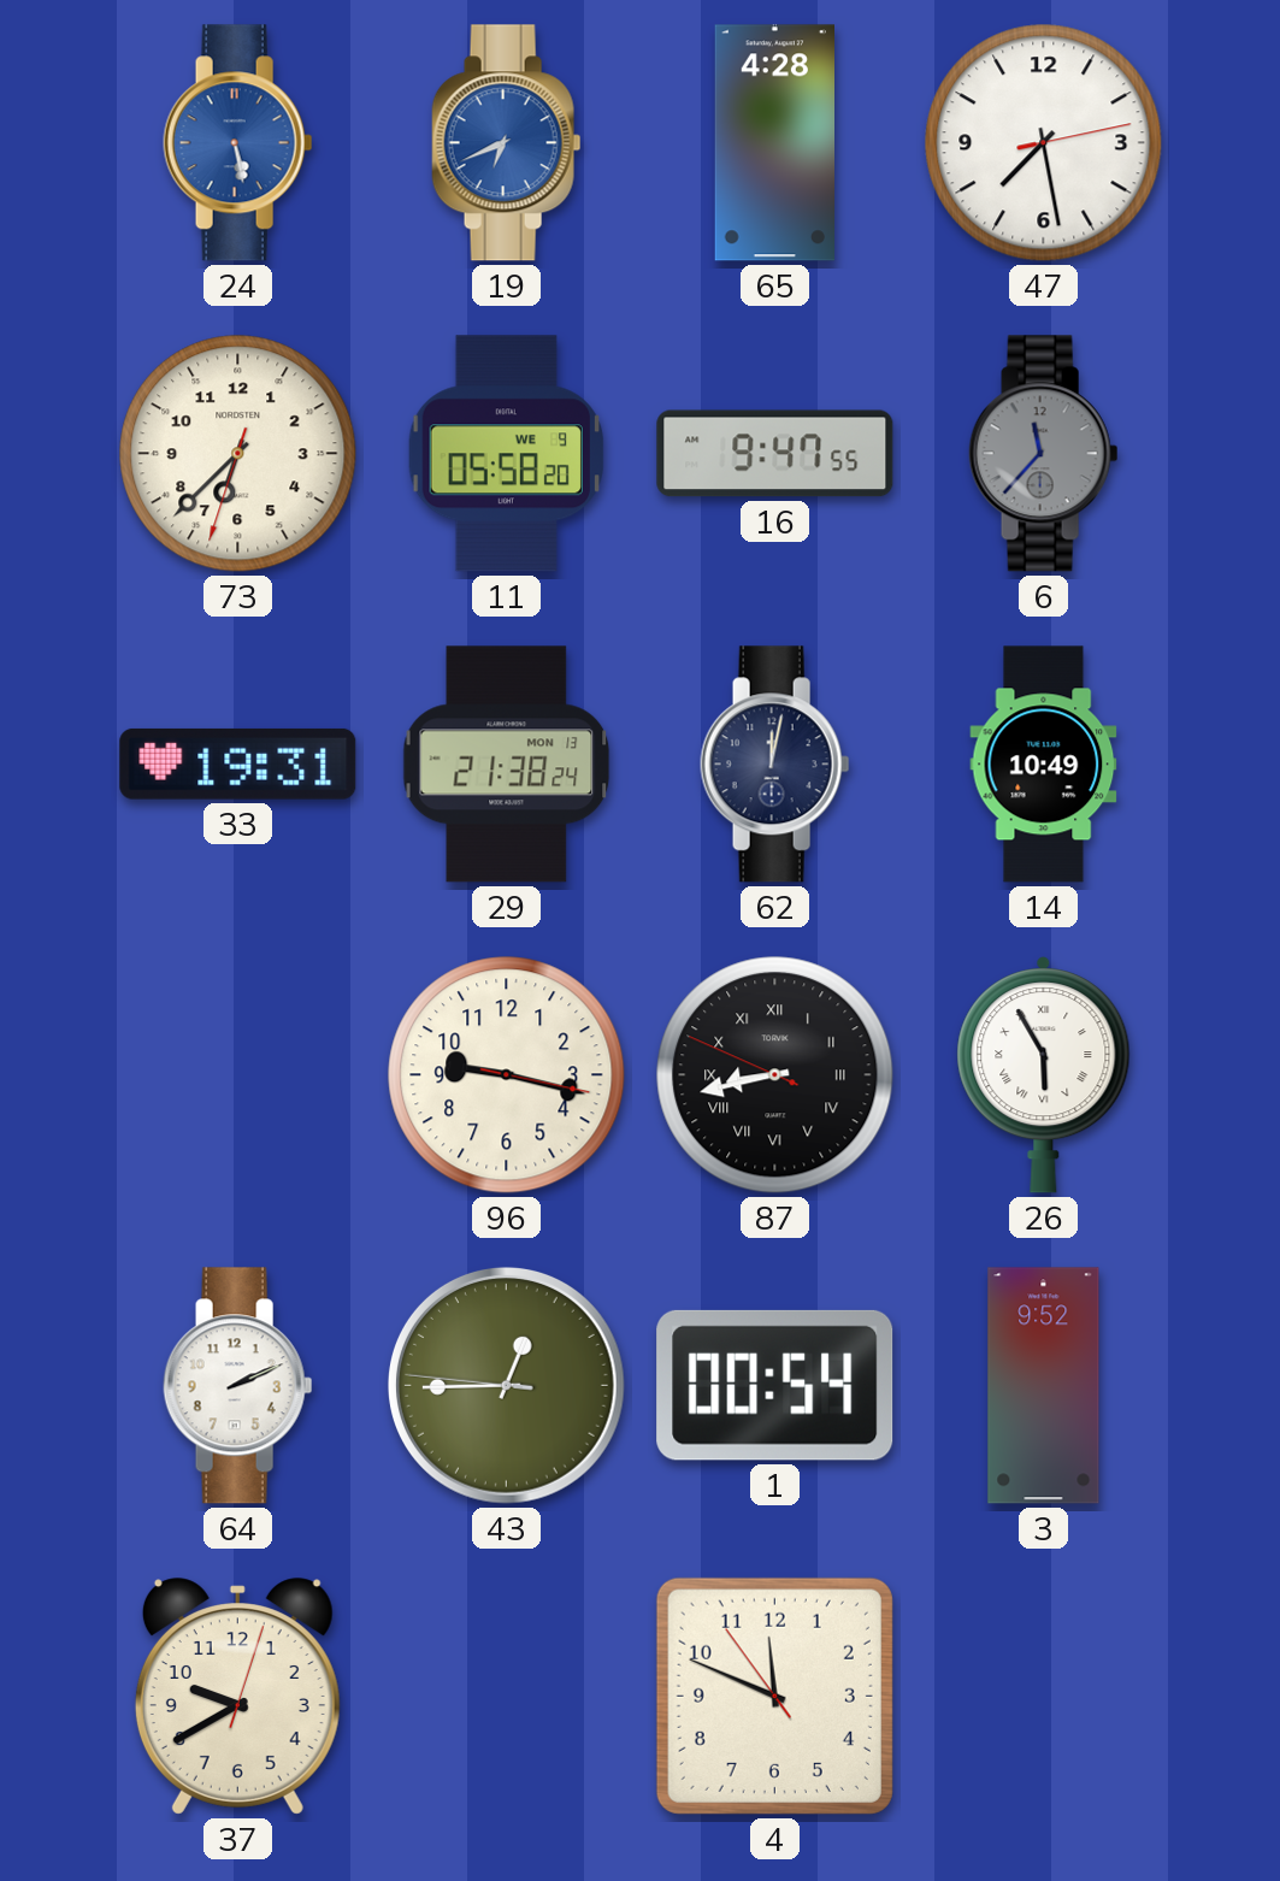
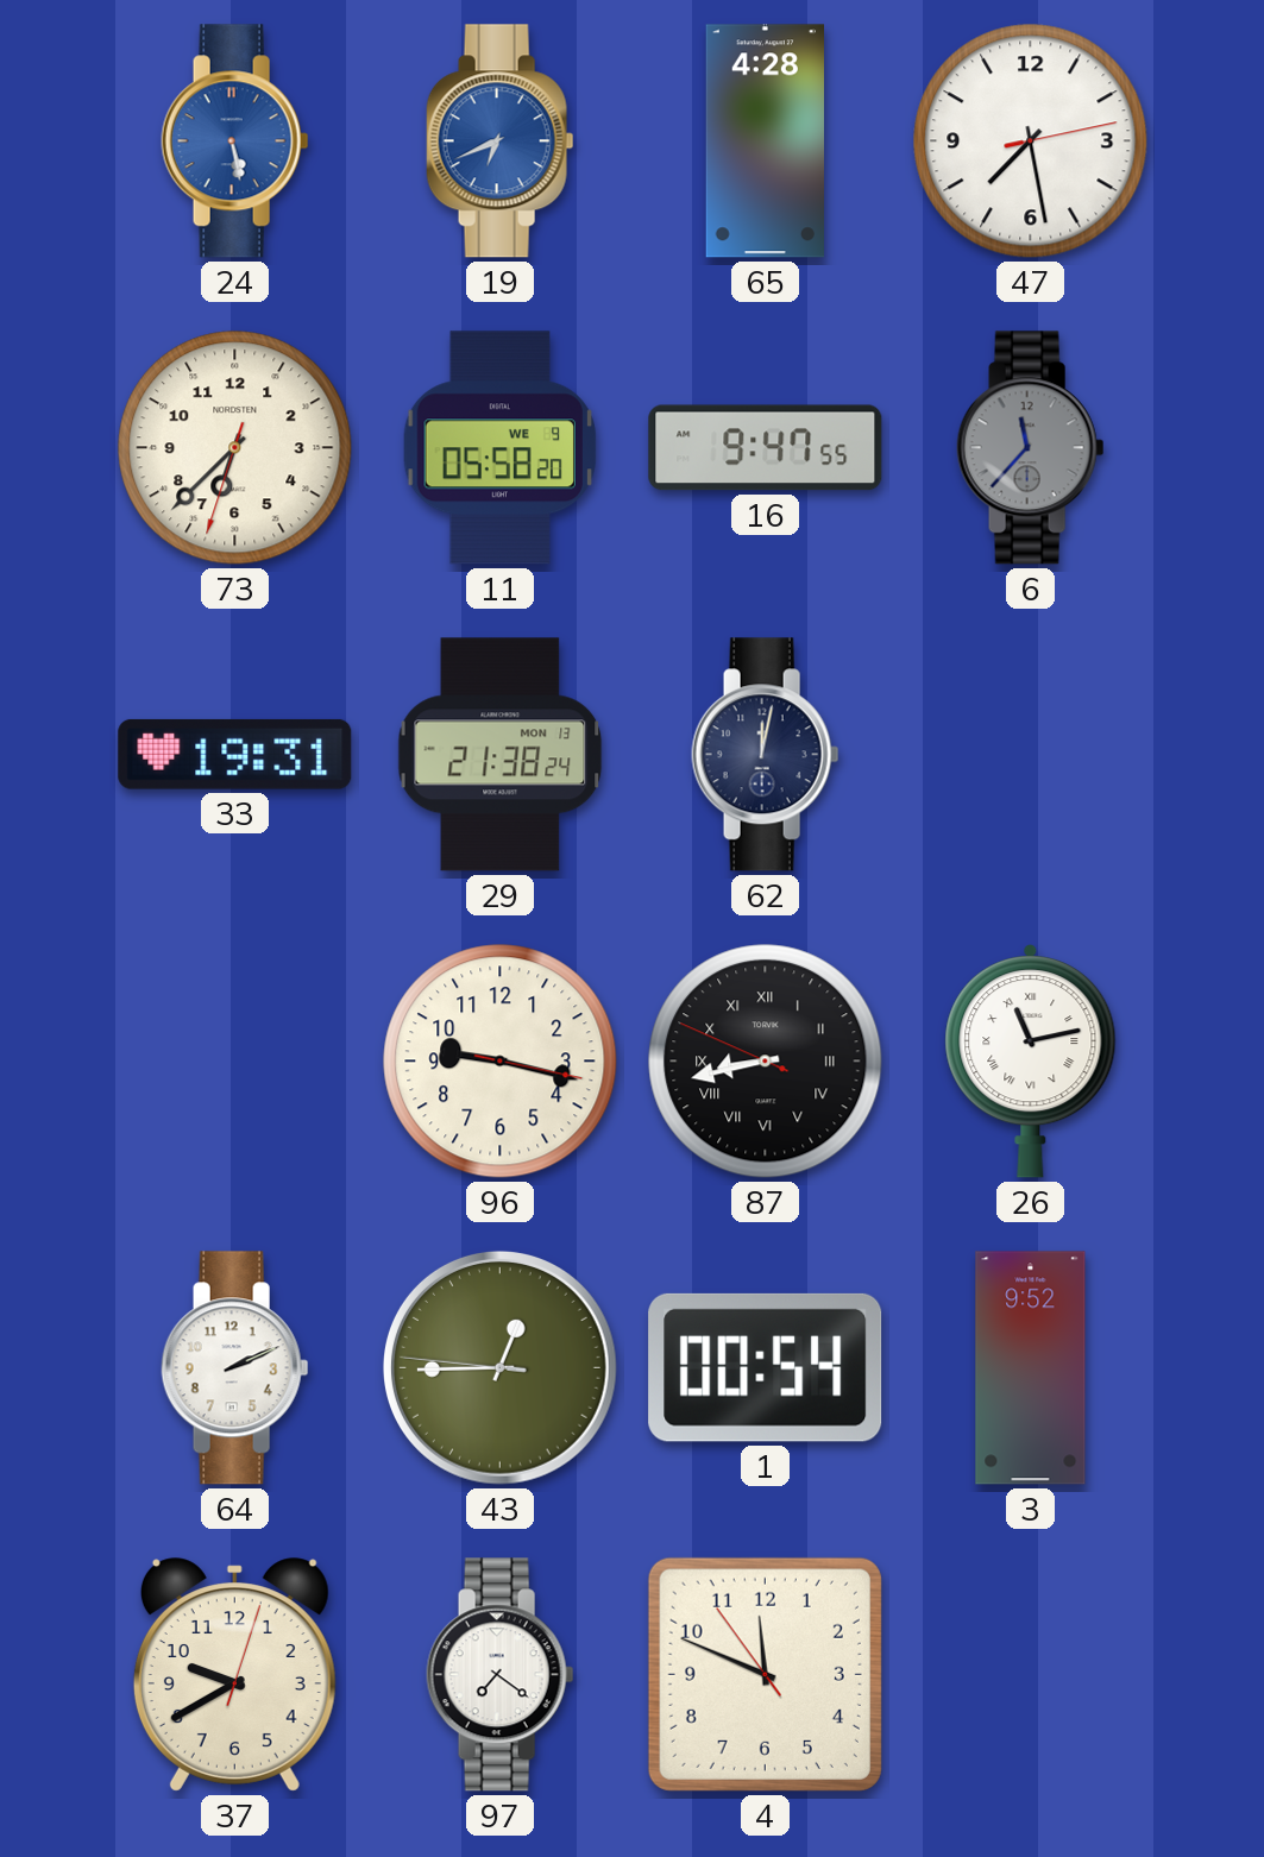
14: 10:49 -> none (1044, 765)
26: 5:55 -> 11:13 (1031, 1062)
97: none -> 7:21 (501, 1675)
